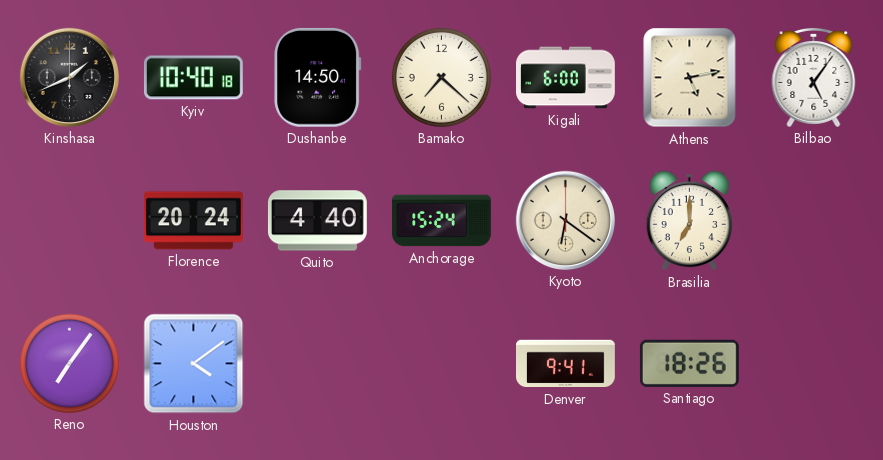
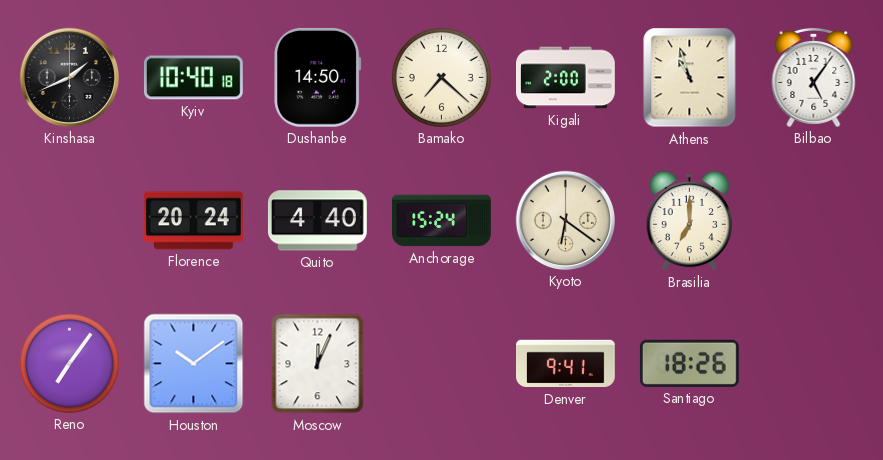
Kigali: 6:00 -> 2:00 (566, 78)
Athens: 5:13 -> 10:57 (690, 78)
Houston: 4:09 -> 10:09 (194, 364)
Moscow: none -> 12:04 (318, 364)
